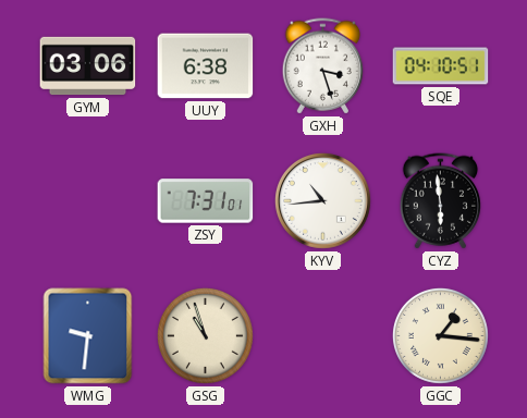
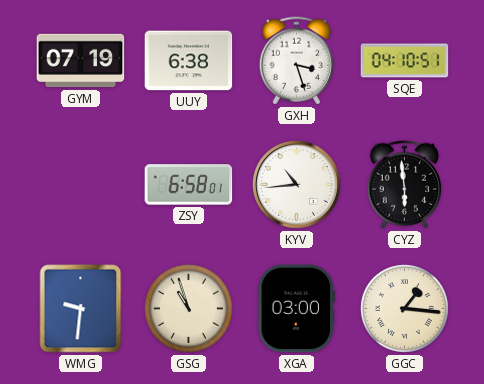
GYM: 03:06 -> 07:19 (81, 61)
ZSY: 7:31 -> 6:58 (189, 185)
XGA: none -> 03:00 (296, 309)
